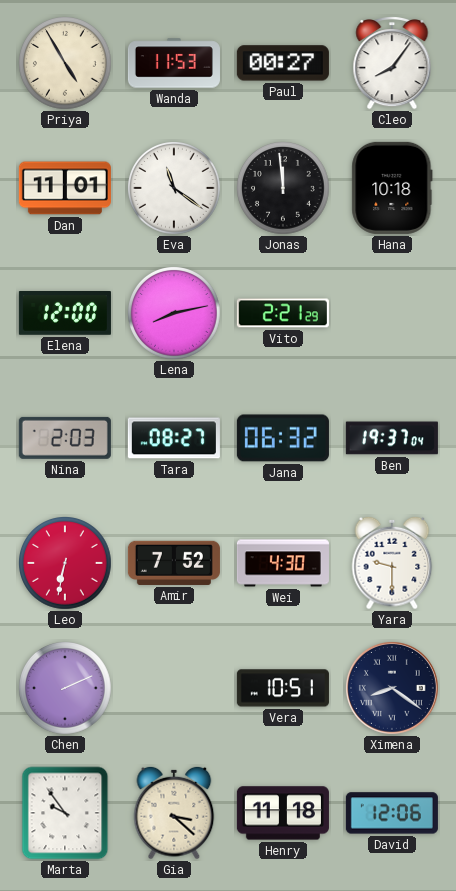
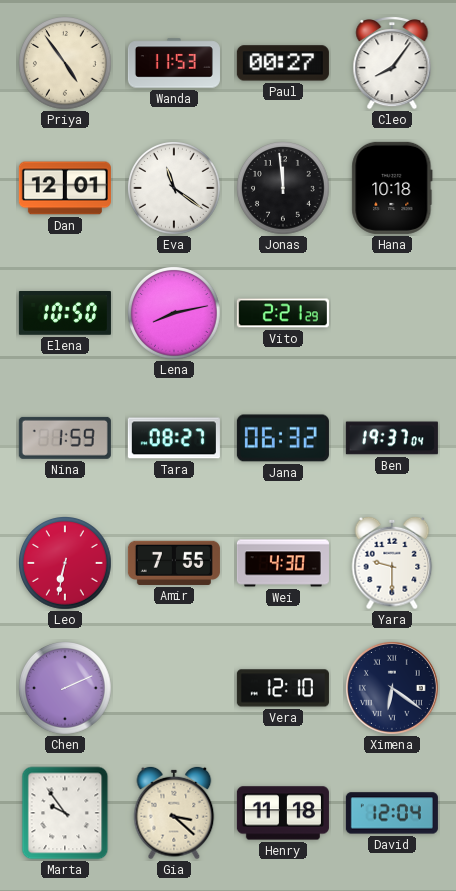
Priya: 4:55 -> 4:54 (66, 64)
Dan: 11:01 -> 12:01 (65, 188)
Elena: 12:00 -> 10:50 (65, 314)
Nina: 2:03 -> 1:59 (65, 438)
Amir: 7:52 -> 7:55 (174, 563)
Vera: 10:51 -> 12:10 (283, 688)
Ximena: 8:21 -> 6:21 (392, 688)
David: 12:06 -> 12:04 (392, 813)
